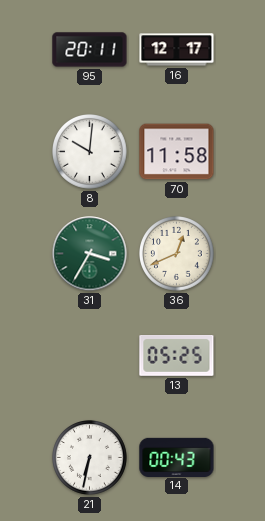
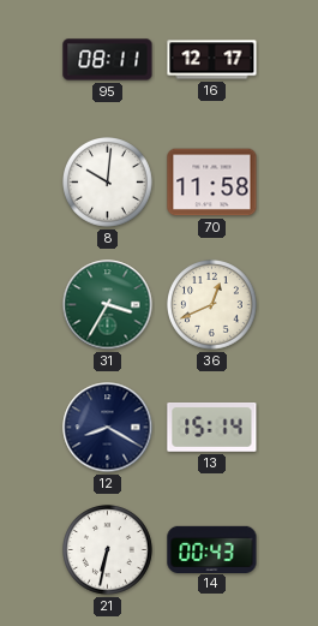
95: 20:11 -> 08:11 (108, 60)
12: none -> 8:20 (108, 428)
13: 05:25 -> 15:14 (212, 428)
